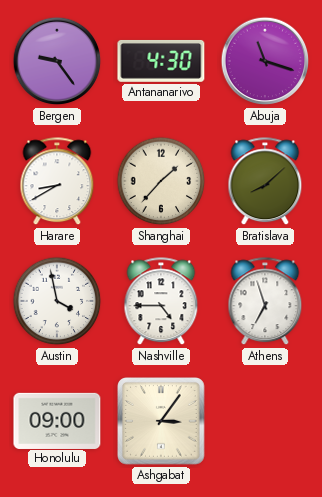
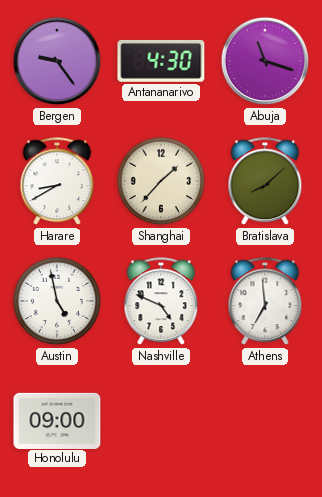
Austin: 3:58 -> 4:58 (57, 301)
Nashville: 4:45 -> 4:49 (161, 302)
Athens: 6:57 -> 6:59 (265, 302)
Ashgabat: 3:06 -> none (162, 422)
